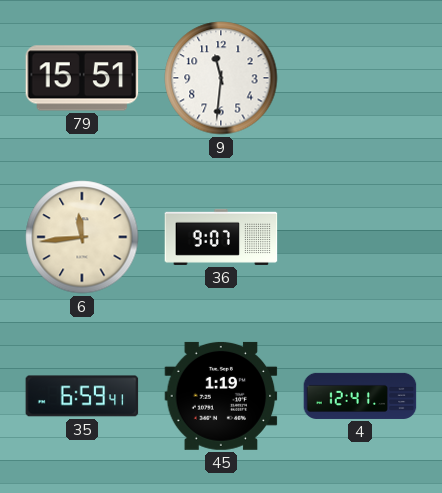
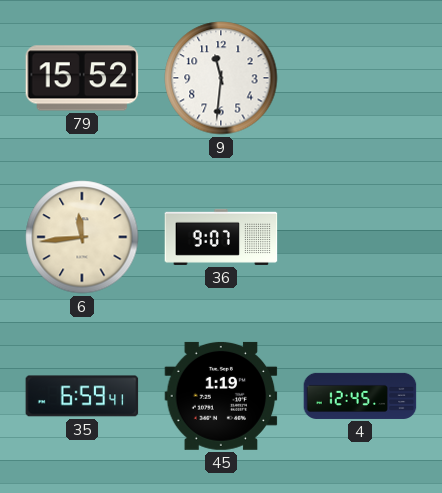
79: 15:51 -> 15:52 (82, 78)
4: 12:41 -> 12:45 (360, 396)
